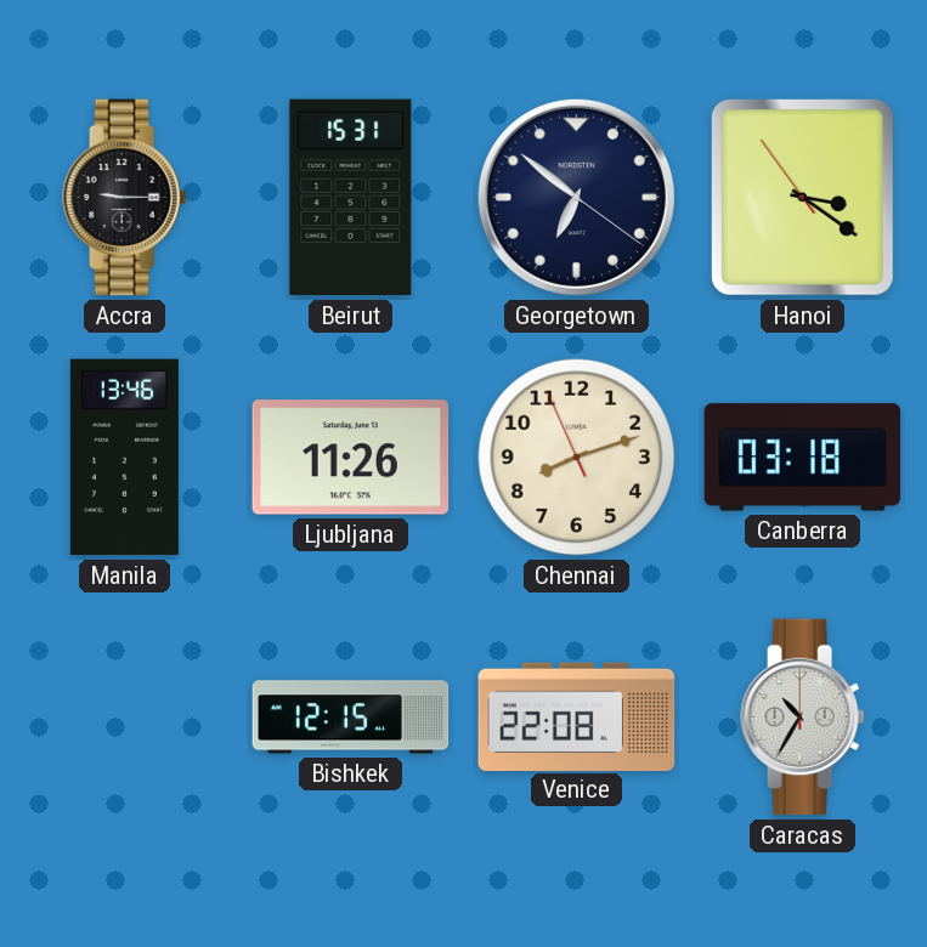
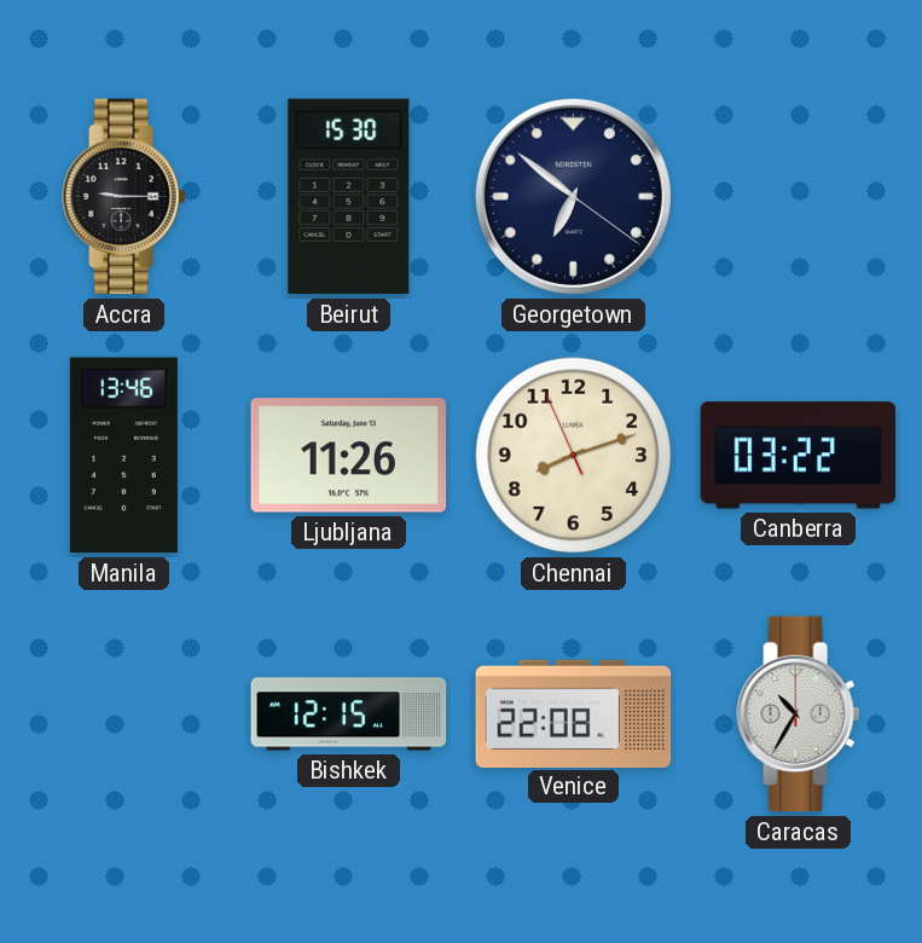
Beirut: 15:31 -> 15:30 (349, 197)
Hanoi: 3:20 -> none (802, 197)
Canberra: 03:18 -> 03:22 (799, 456)
